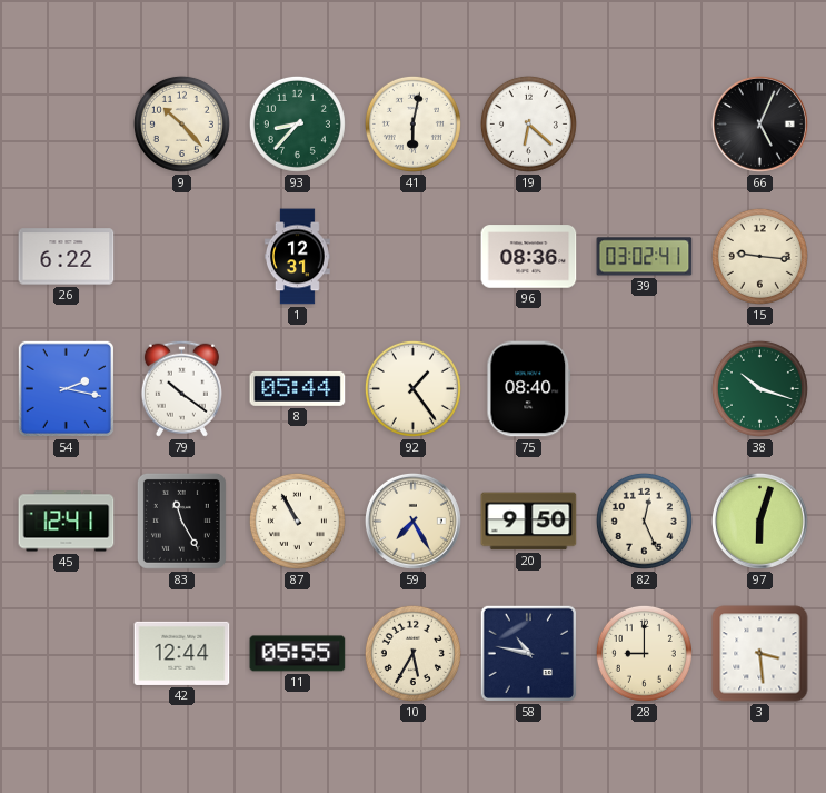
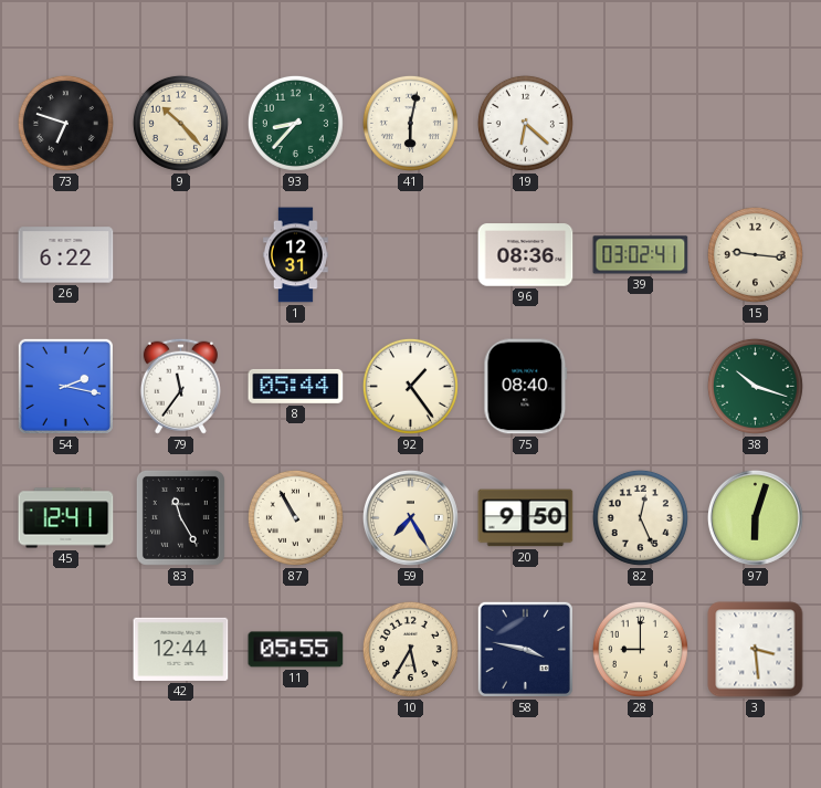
73: none -> 6:48 (65, 123)
66: 5:04 -> none (759, 123)
79: 10:21 -> 11:36 (180, 386)
58: 10:47 -> 3:47 (525, 649)
